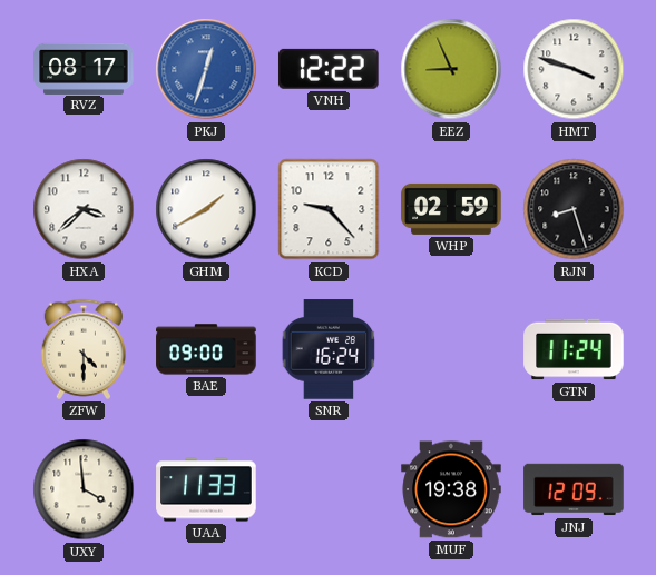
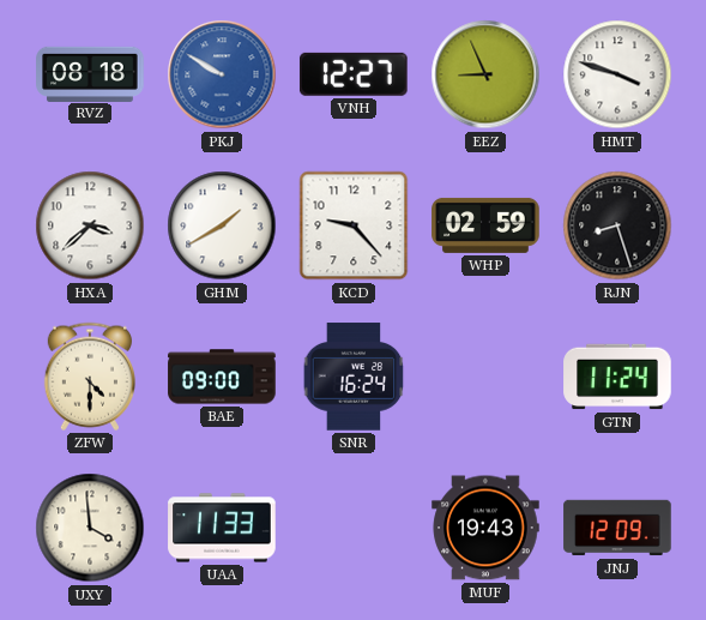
RVZ: 08:17 -> 08:18 (90, 73)
PKJ: 12:33 -> 9:50 (222, 74)
VNH: 12:22 -> 12:27 (354, 74)
MUF: 19:38 -> 19:43 (485, 528)
